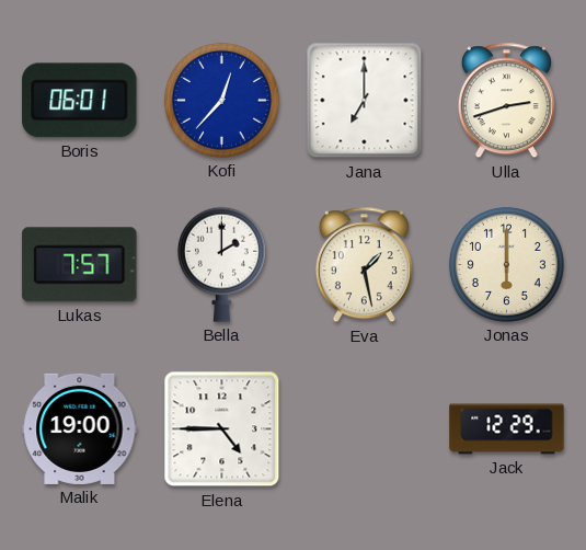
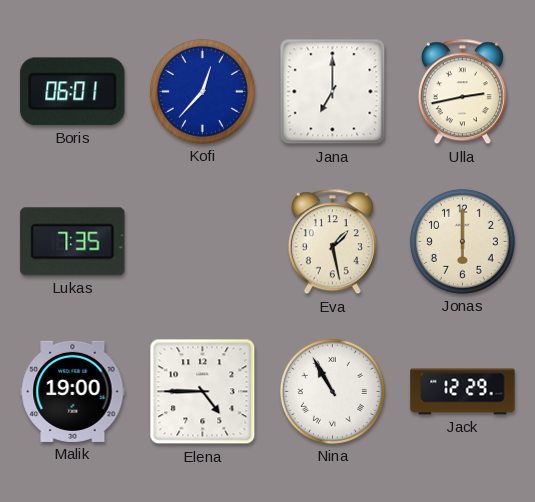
Ulla: 2:42 -> 2:43 (462, 92)
Lukas: 7:57 -> 7:35 (73, 242)
Bella: 2:00 -> none (221, 264)
Nina: none -> 10:55 (332, 391)
